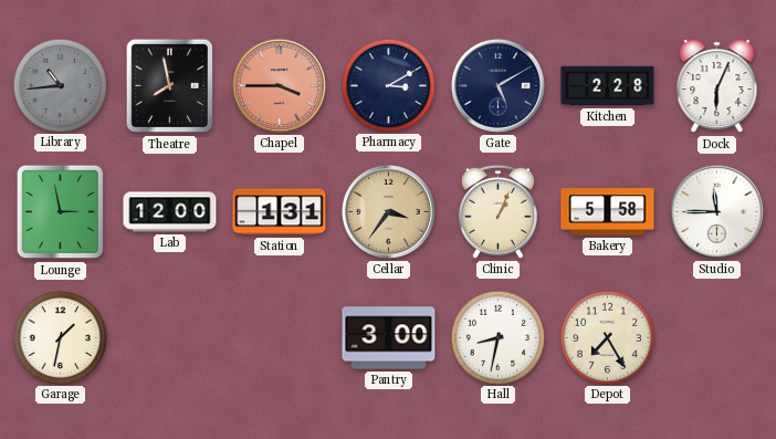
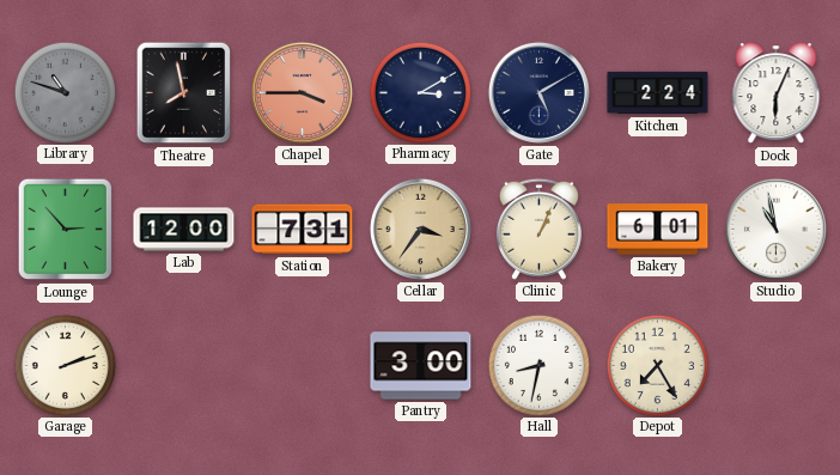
Library: 10:44 -> 10:48 (65, 92)
Kitchen: 2:28 -> 2:24 (658, 93)
Lounge: 2:58 -> 2:53 (66, 230)
Station: 1:31 -> 7:31 (303, 230)
Bakery: 5:58 -> 6:01 (658, 230)
Studio: 11:45 -> 10:58 (775, 229)
Garage: 1:32 -> 2:12 (65, 365)
